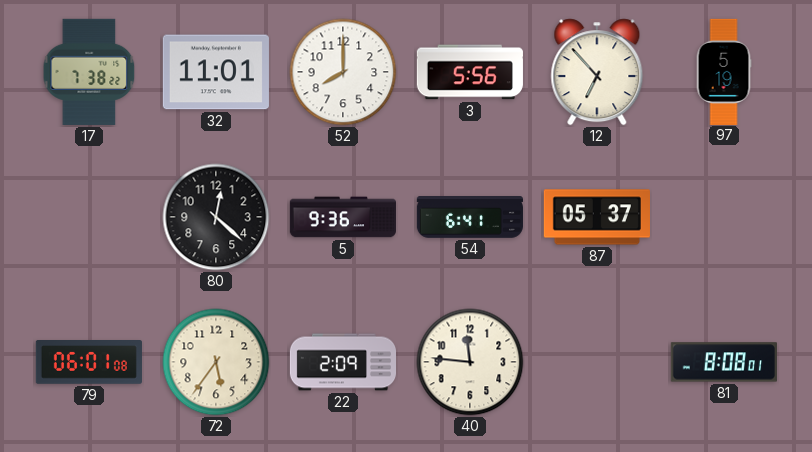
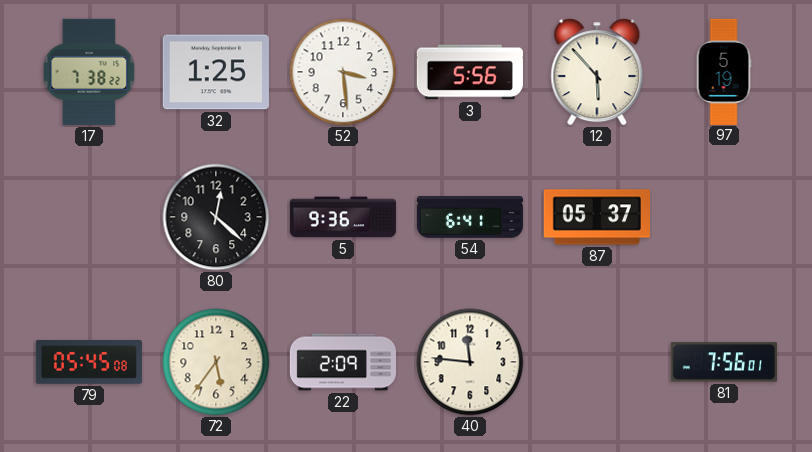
32: 11:01 -> 1:25 (216, 72)
52: 8:00 -> 3:29 (343, 72)
12: 6:53 -> 5:53 (597, 72)
79: 06:01 -> 05:45 (89, 363)
81: 8:08 -> 7:56 (724, 362)
